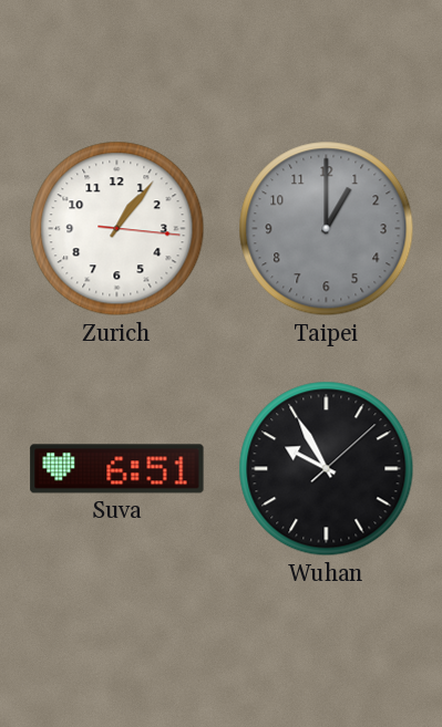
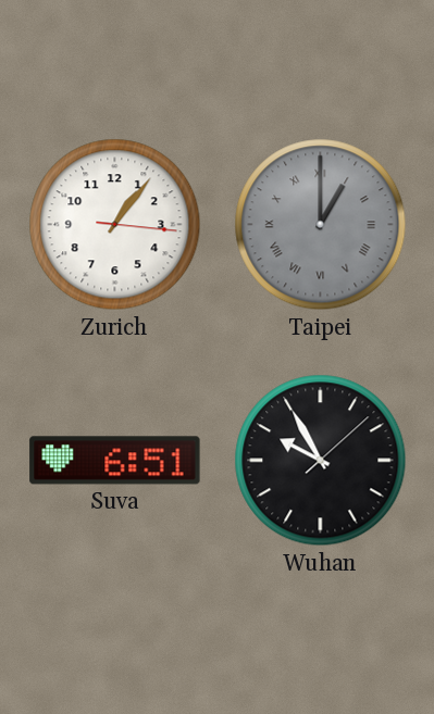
Taipei numerals: Arabic -> Roman (321, 225)
